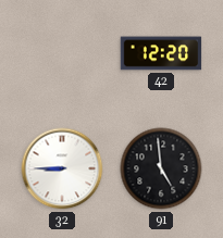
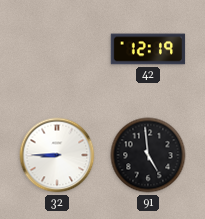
42: 12:20 -> 12:19 (148, 49)
